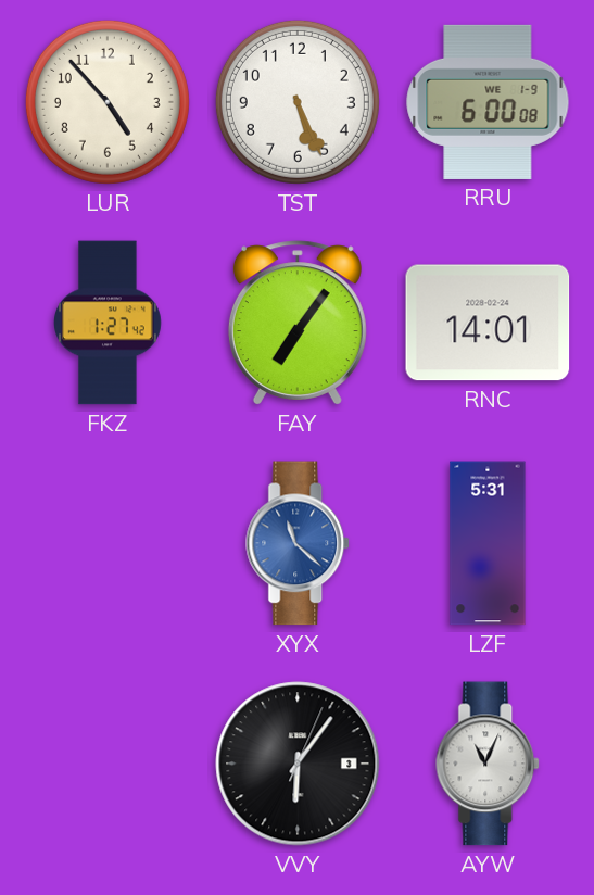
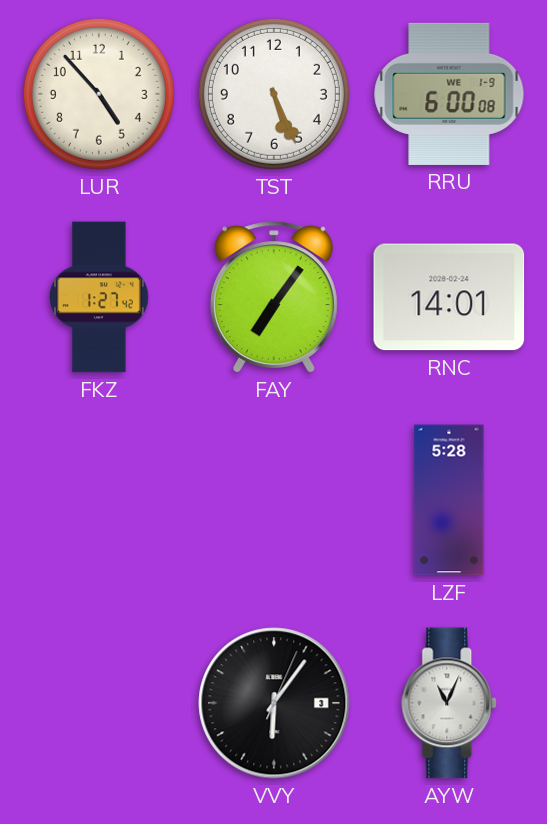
XYX: 11:22 -> none (299, 543)
LZF: 5:31 -> 5:28 (449, 500)
